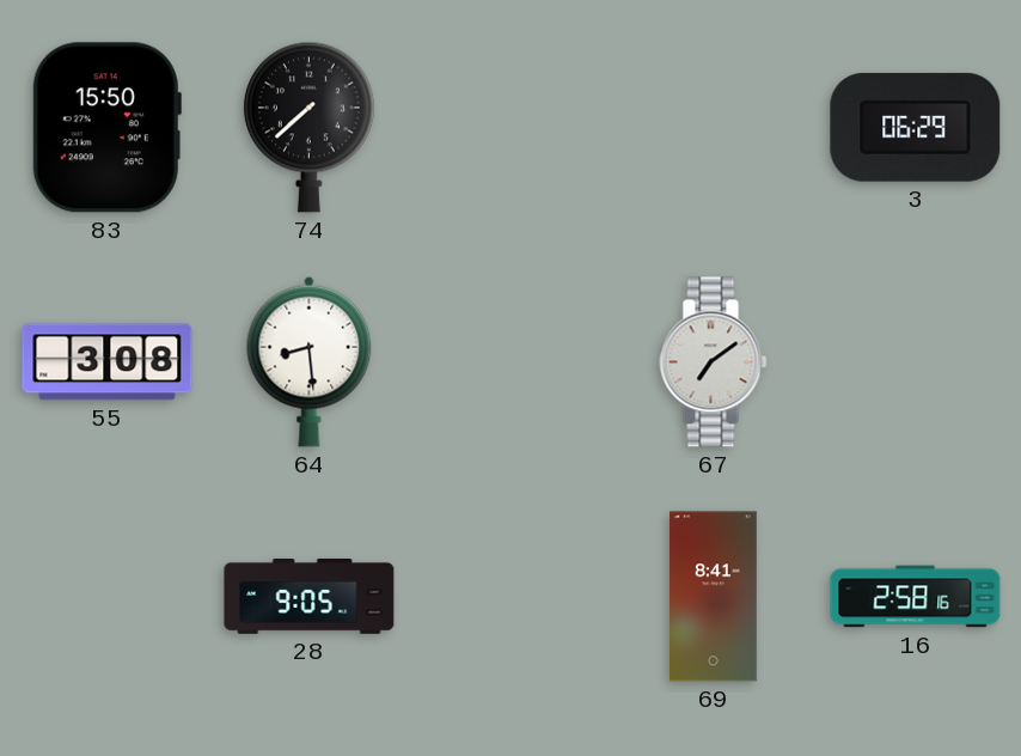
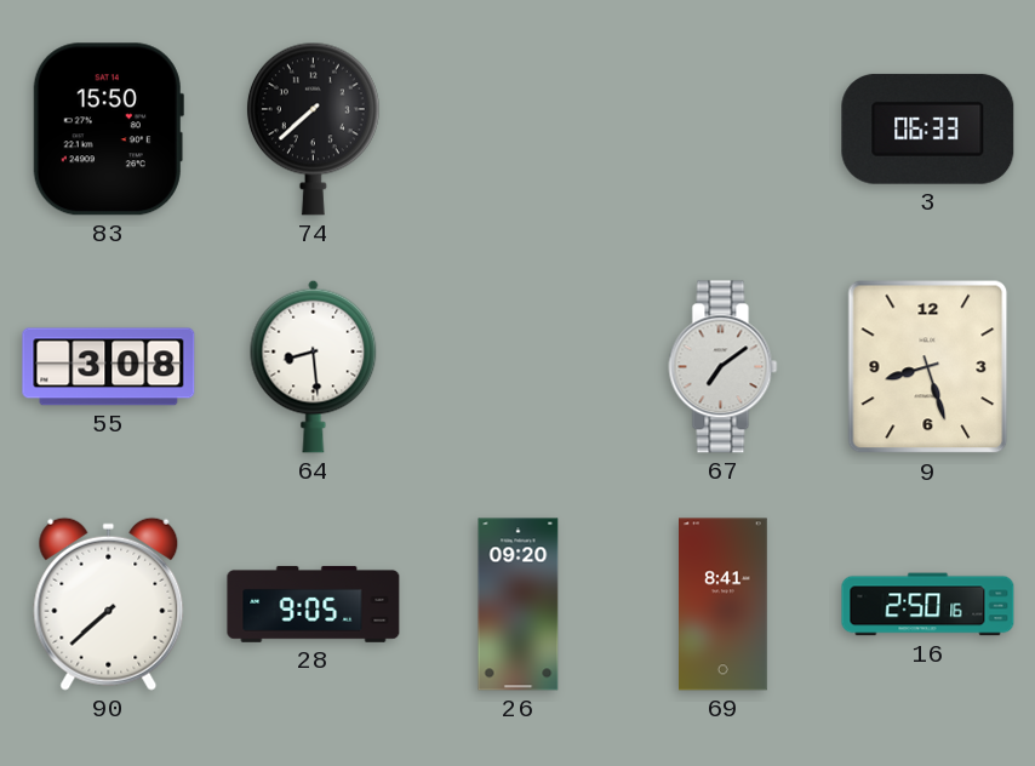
3: 06:29 -> 06:33 (928, 128)
9: none -> 8:27 (928, 367)
90: none -> 7:38 (109, 604)
26: none -> 09:20 (519, 605)
16: 2:58 -> 2:50 (928, 605)
